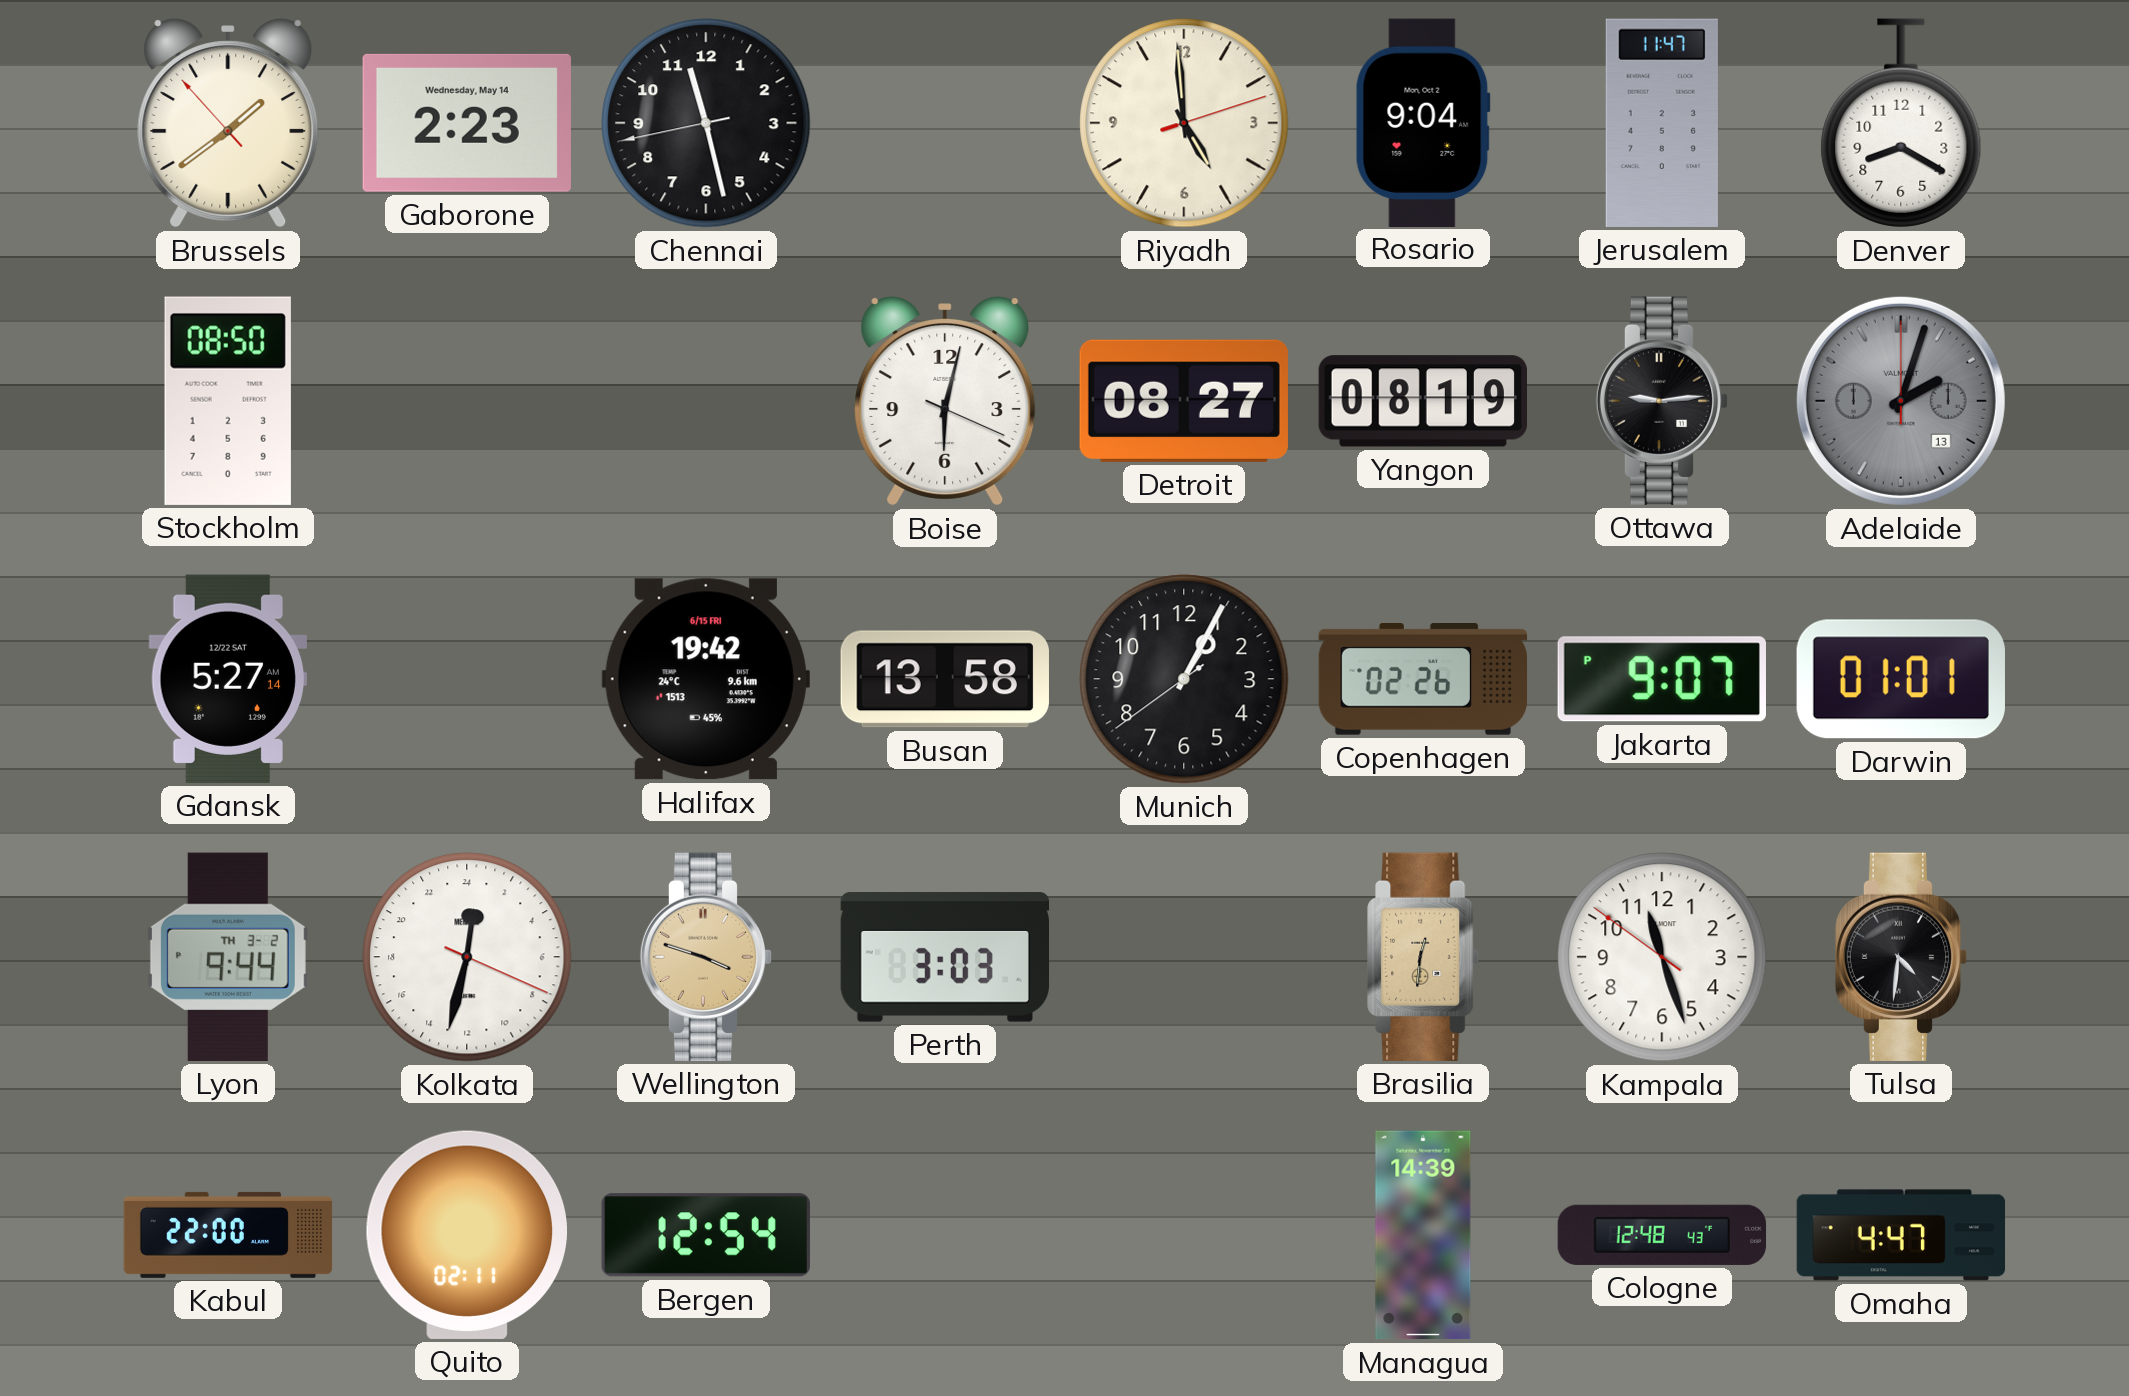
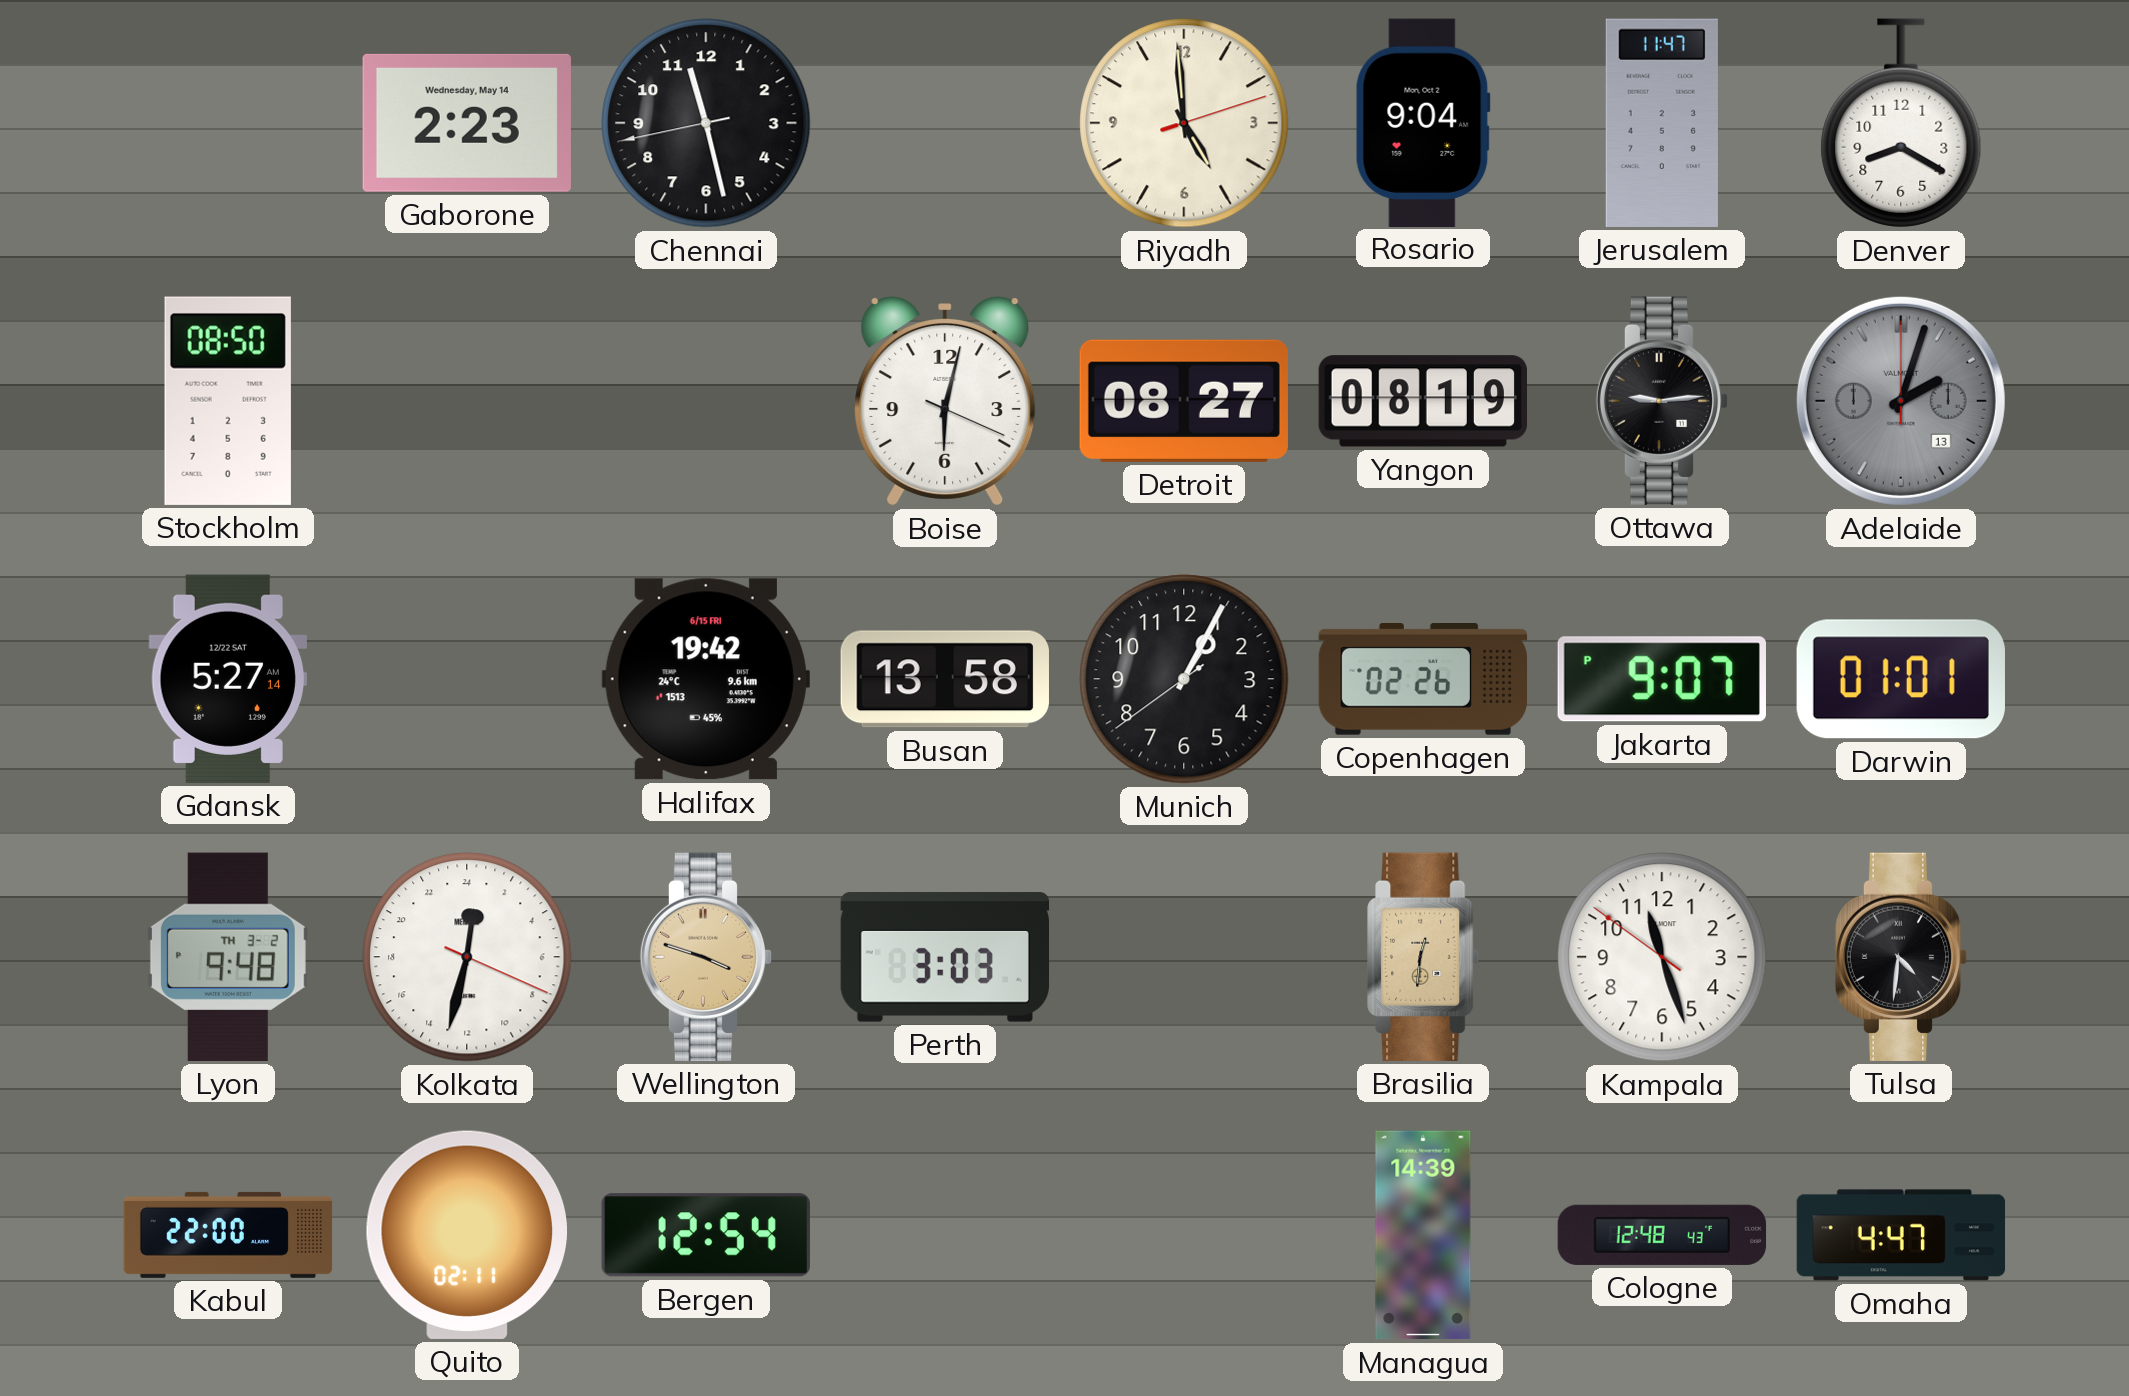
Brussels: 1:38 -> none (228, 123)
Lyon: 9:44 -> 9:48 (228, 957)
